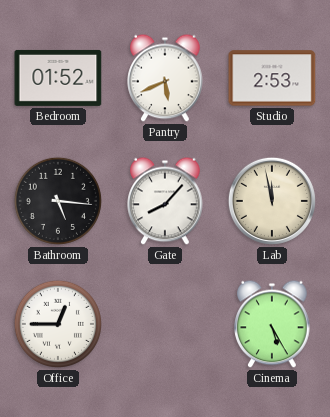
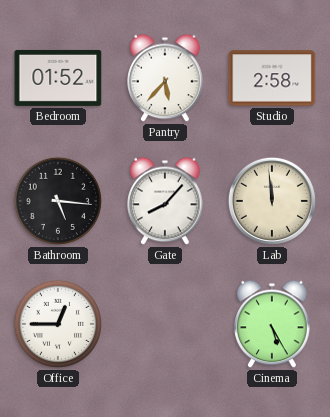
Pantry: 5:41 -> 5:37 (165, 78)
Studio: 2:53 -> 2:58 (272, 78)
Lab: 11:58 -> 11:59 (272, 201)
